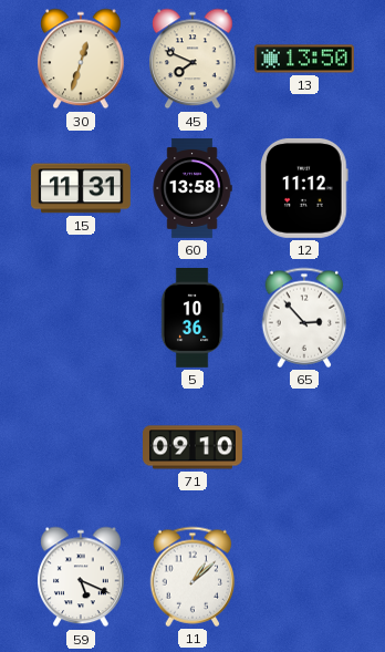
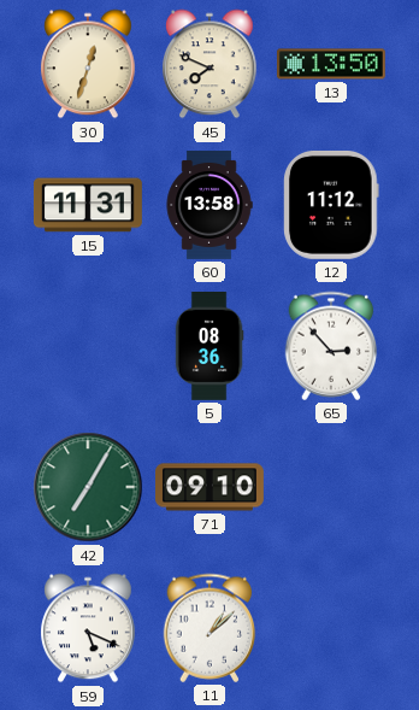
5: 10:36 -> 08:36 (209, 347)
42: none -> 7:05 (88, 487)
